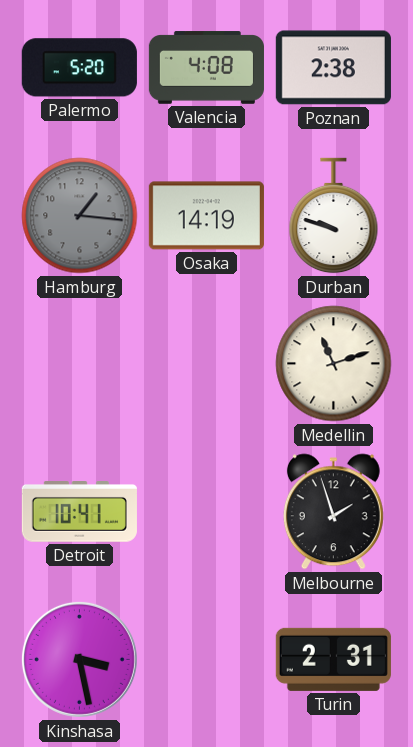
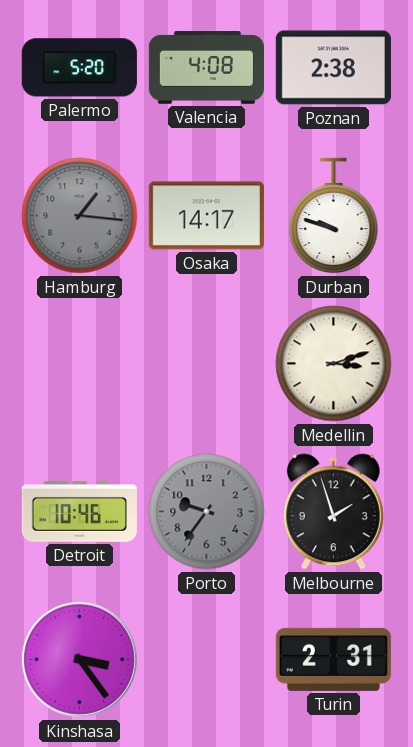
Osaka: 14:19 -> 14:17 (206, 216)
Medellin: 11:12 -> 3:12 (334, 364)
Detroit: 10:41 -> 10:46 (79, 512)
Porto: none -> 9:36 (207, 512)
Kinshasa: 3:28 -> 3:24 (79, 659)
